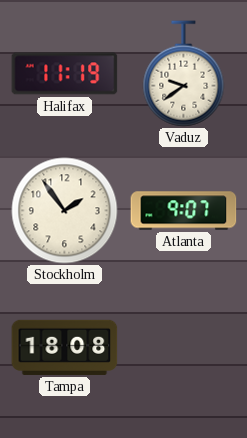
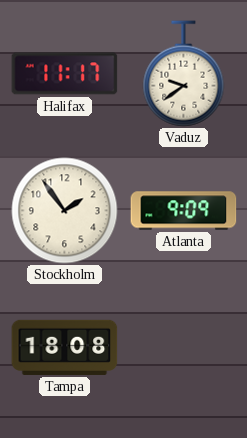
Halifax: 11:19 -> 11:17 (65, 74)
Atlanta: 9:07 -> 9:09 (184, 211)
